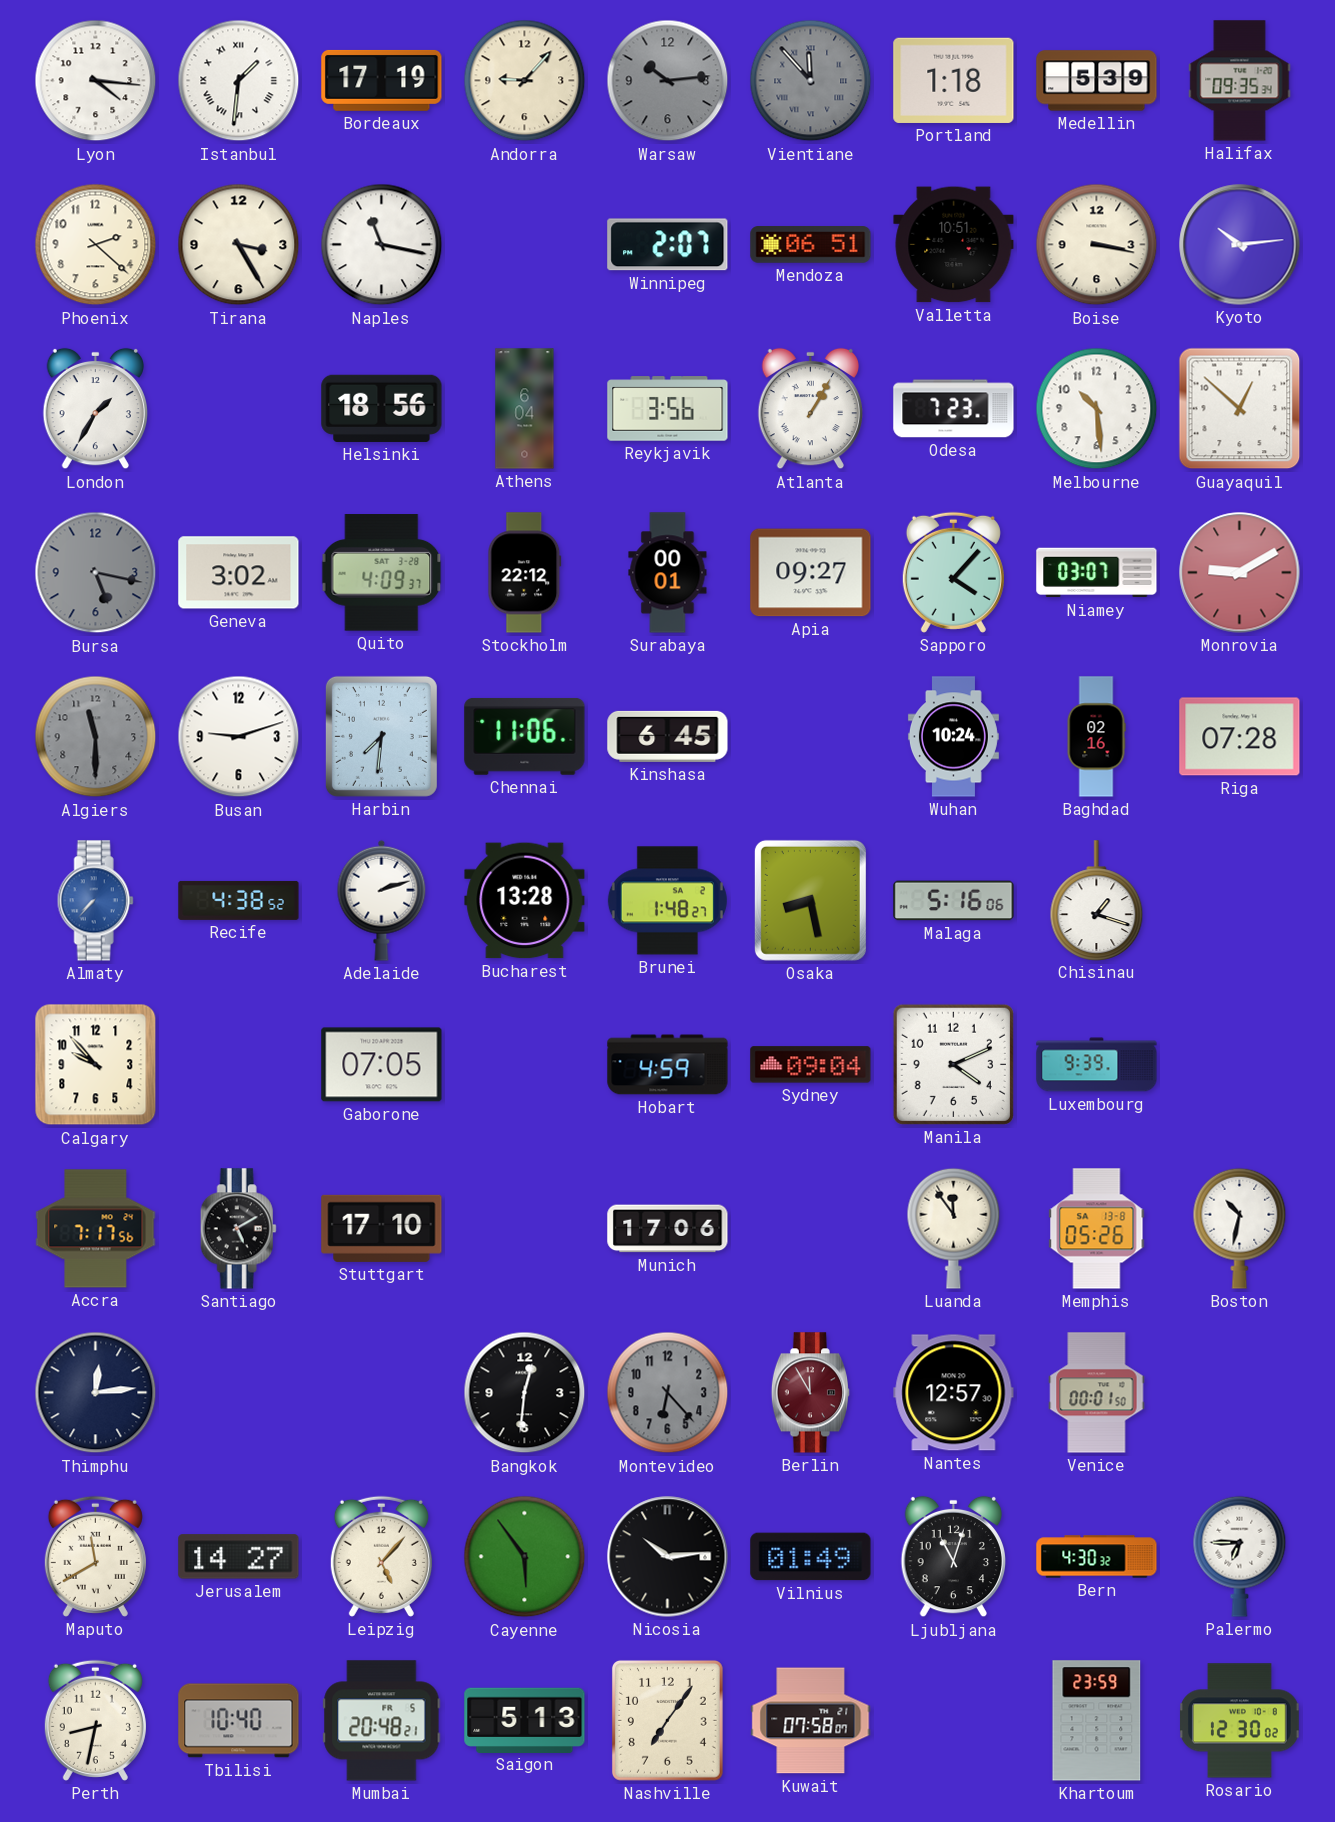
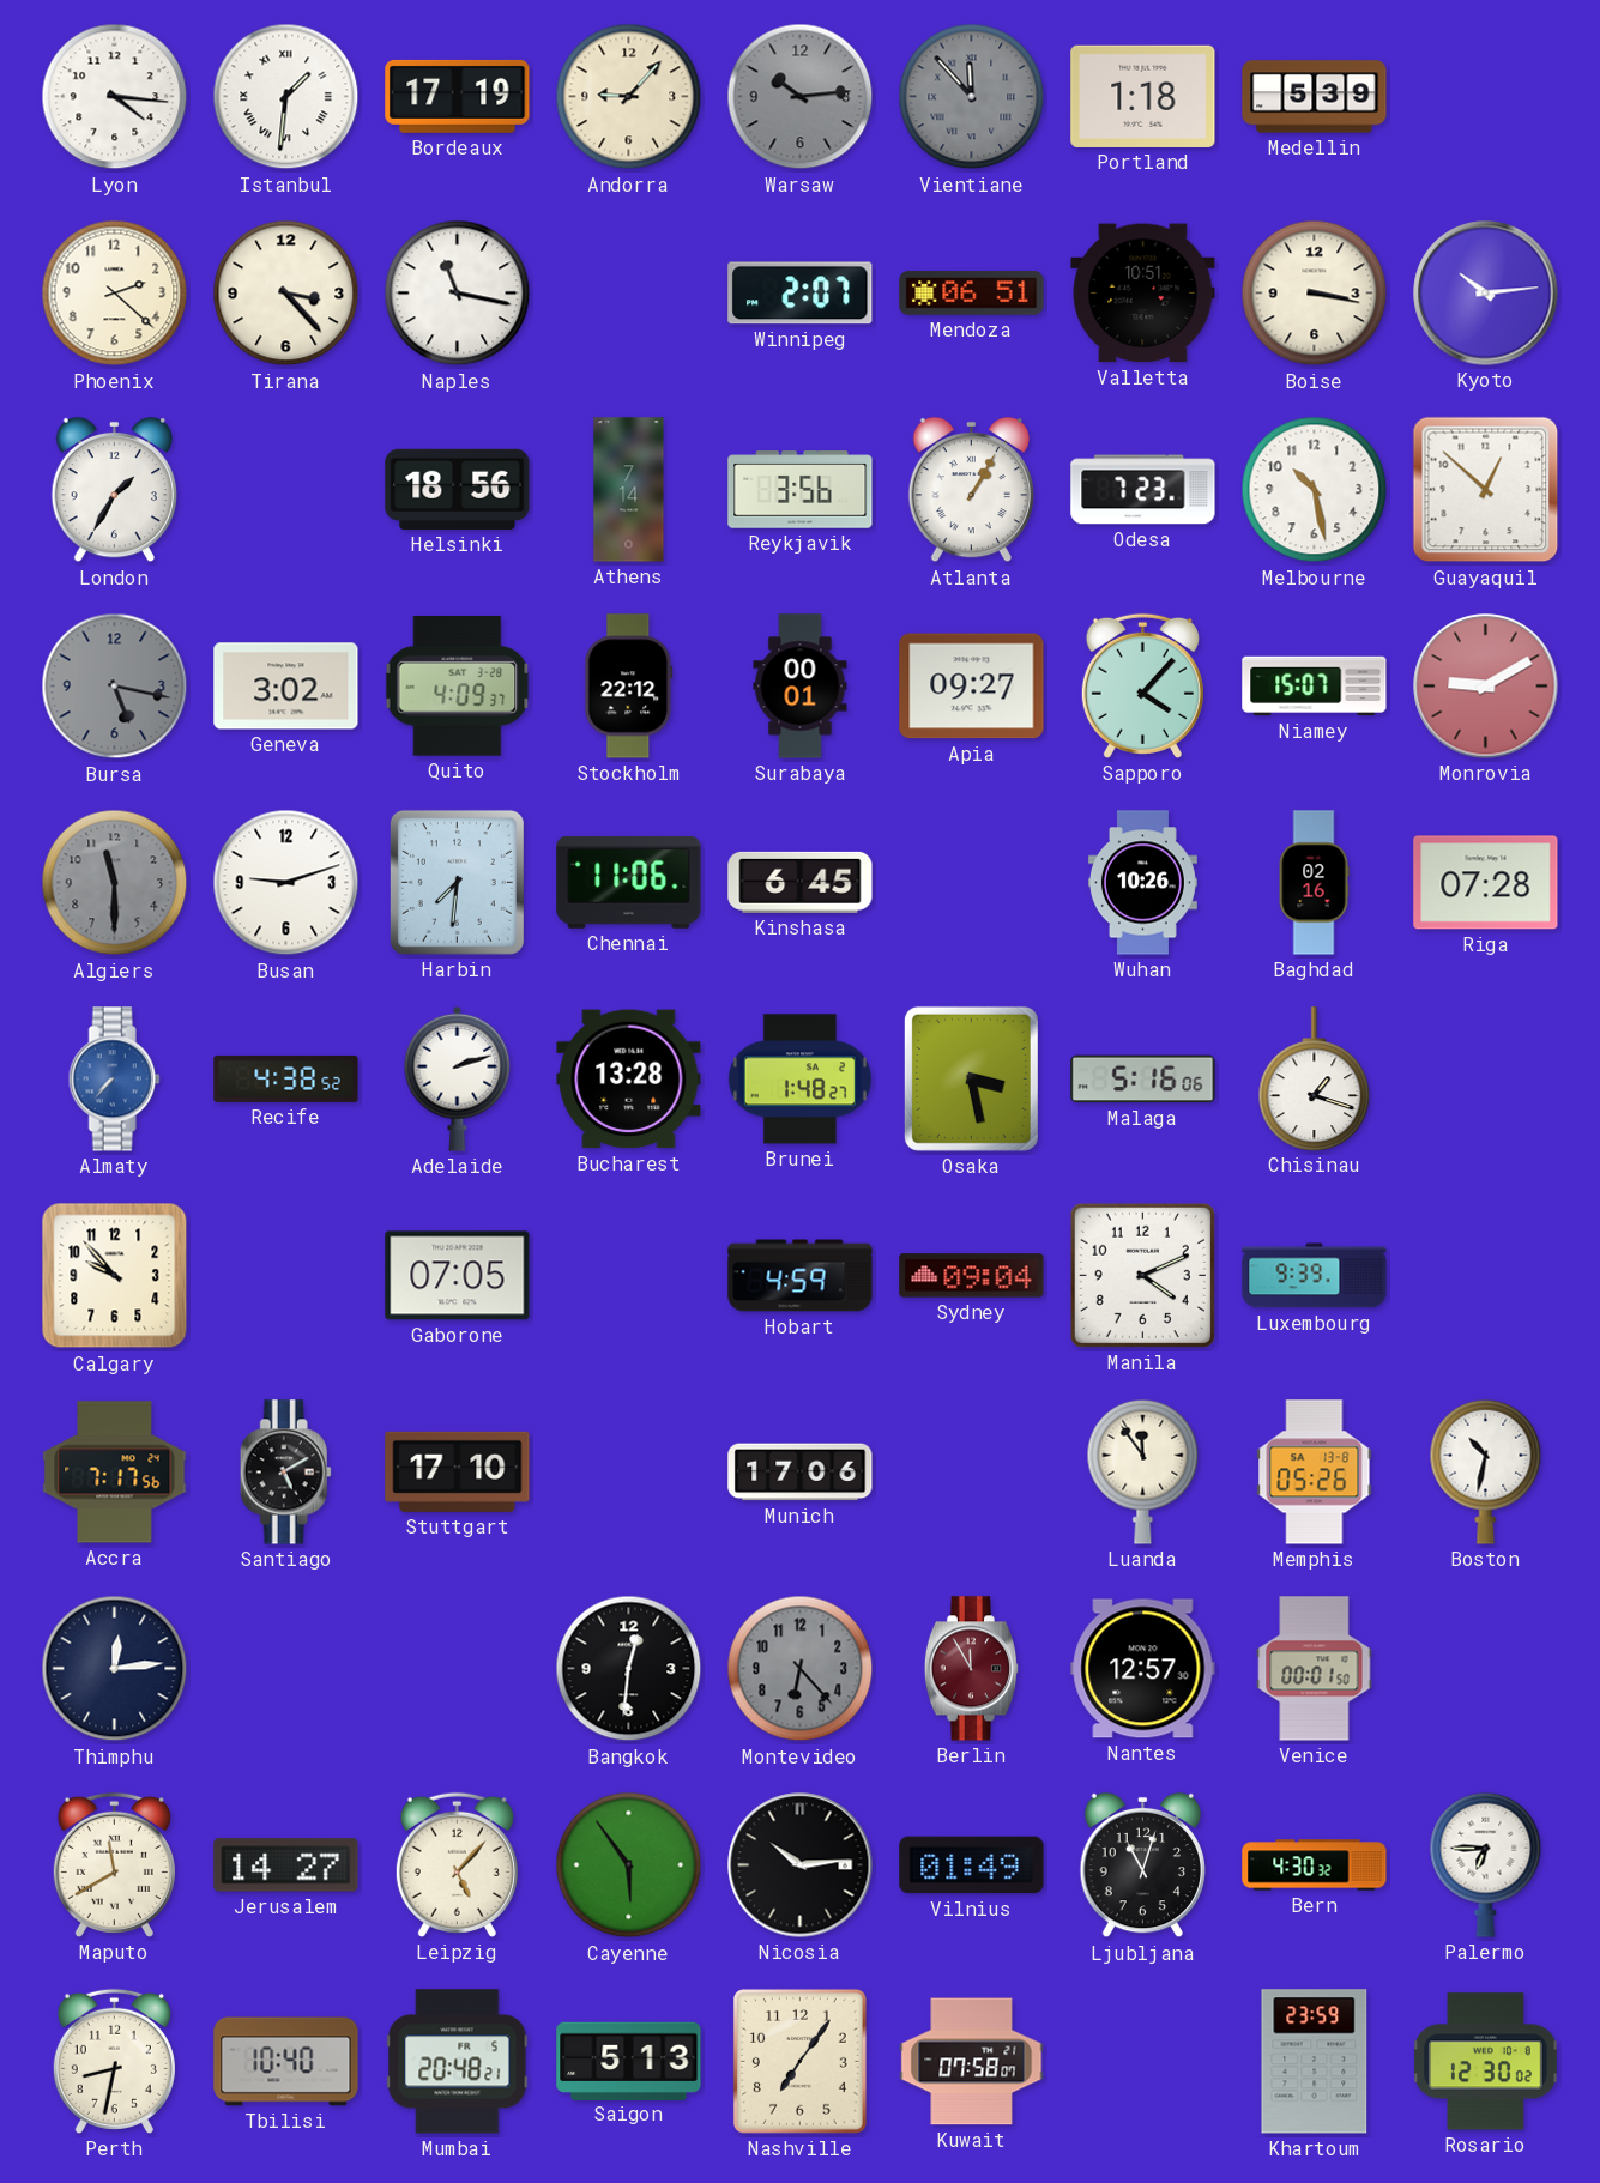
Halifax: 09:35 -> none (1240, 81)
Tirana: 3:25 -> 3:23 (286, 294)
Athens: 6:04 -> 7:14 (629, 490)
Melbourne: 10:29 -> 10:28 (1315, 490)
Niamey: 03:07 -> 15:07 (1315, 687)
Wuhan: 10:24 -> 10:26 (1142, 883)
Osaka: 8:28 -> 3:28 (971, 1078)
